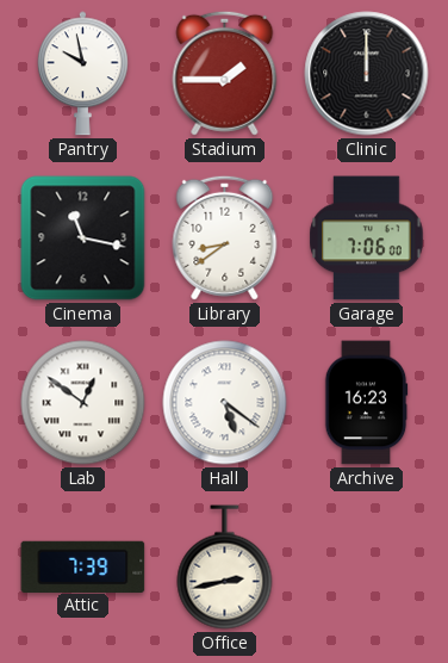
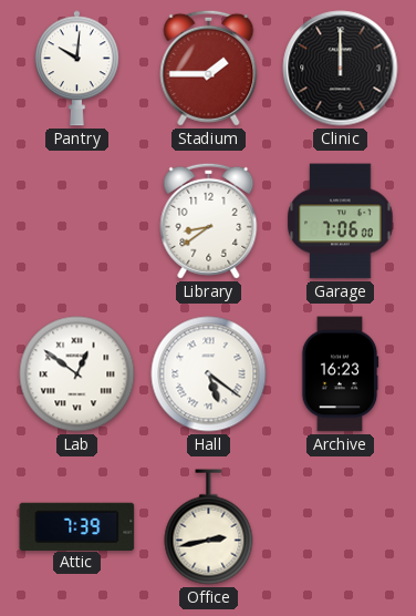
Pantry: 9:58 -> 10:01 (76, 69)
Cinema: 11:17 -> none (83, 238)
